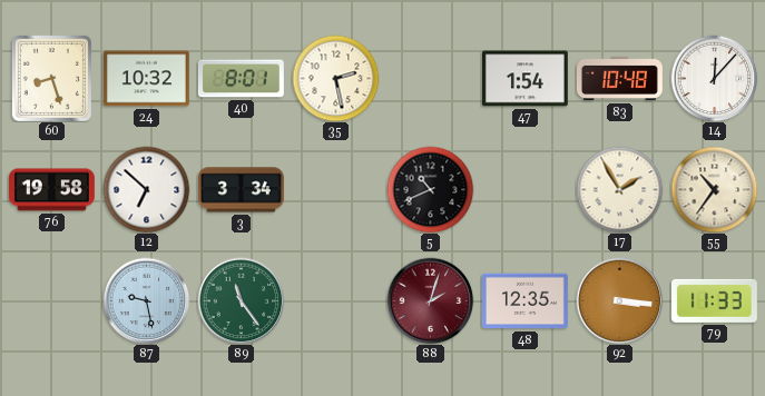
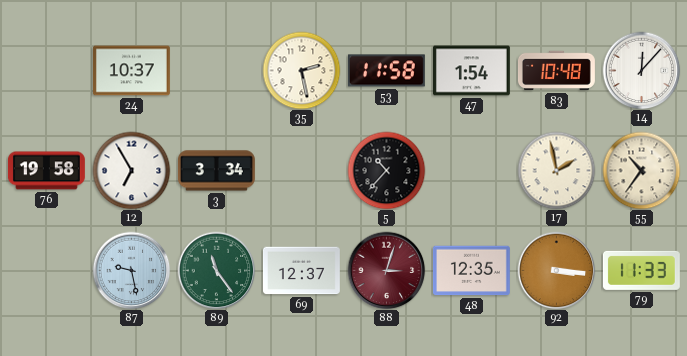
60: 8:27 -> none (51, 78)
24: 10:32 -> 10:37 (131, 71)
40: 8:01 -> none (241, 79)
53: none -> 11:58 (386, 71)
12: 6:52 -> 6:55 (131, 170)
5: 10:41 -> 10:37 (386, 170)
17: 1:55 -> 1:58 (556, 170)
69: none -> 12:37 (301, 271)
88: 2:03 -> 3:03 (386, 270)
